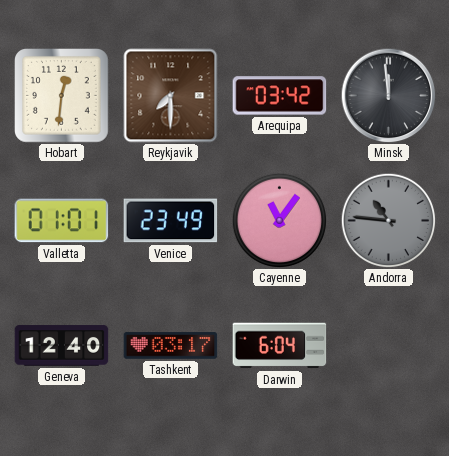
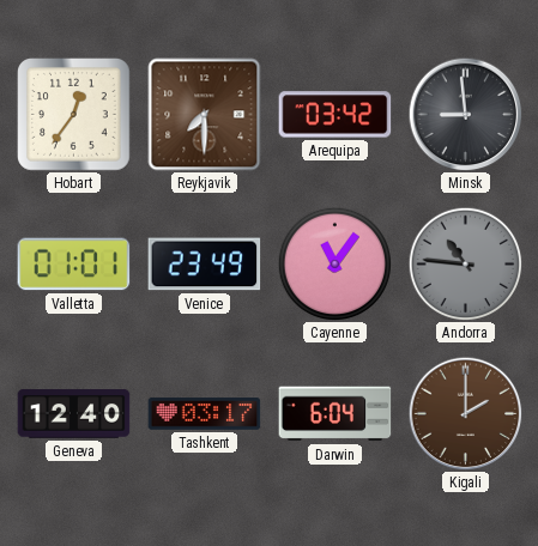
Hobart: 12:31 -> 12:36 (74, 115)
Minsk: 11:59 -> 8:59 (465, 114)
Kigali: none -> 2:00 (465, 413)
